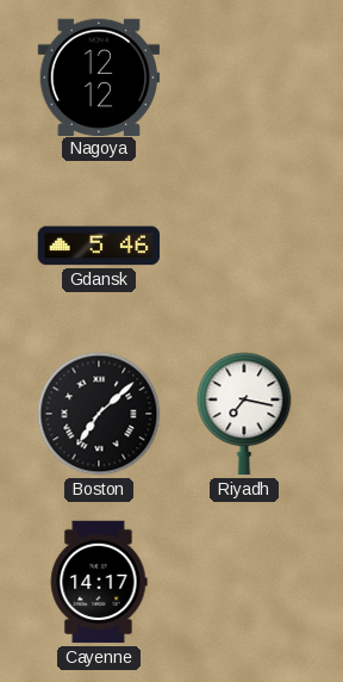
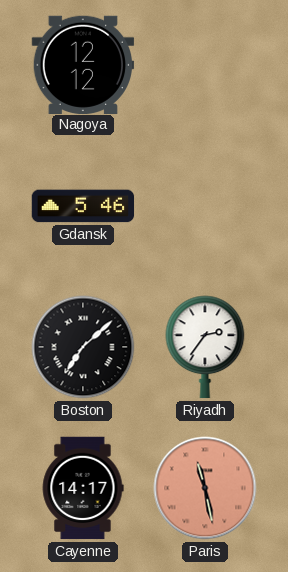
Riyadh: 7:17 -> 2:36 (205, 347)
Paris: none -> 11:28 (205, 488)
